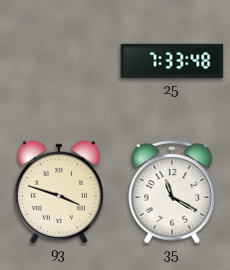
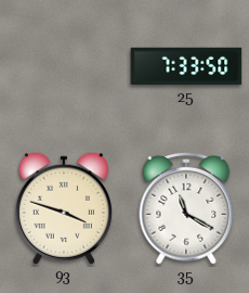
25: 7:33:48 -> 7:33:50 (186, 66)
